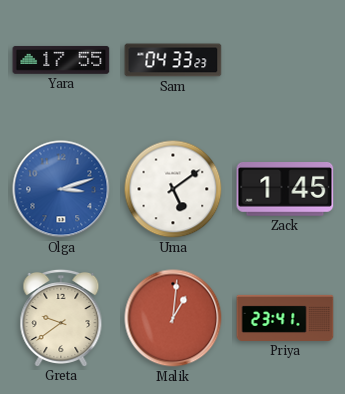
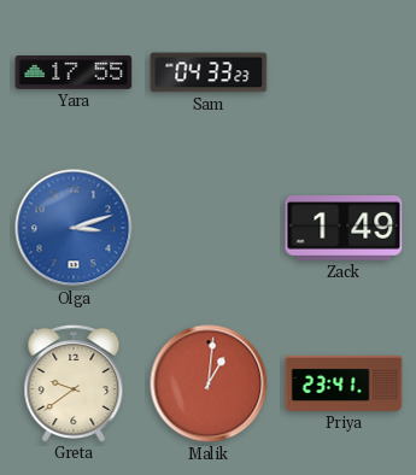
Uma: 5:09 -> none (173, 189)
Zack: 1:45 -> 1:49 (344, 229)
